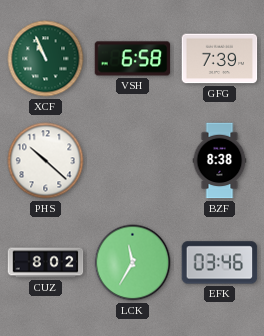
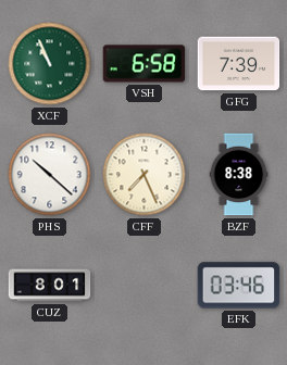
CFF: none -> 7:26 (145, 175)
CUZ: 8:02 -> 8:01 (50, 286)
LCK: 11:35 -> none (133, 263)
